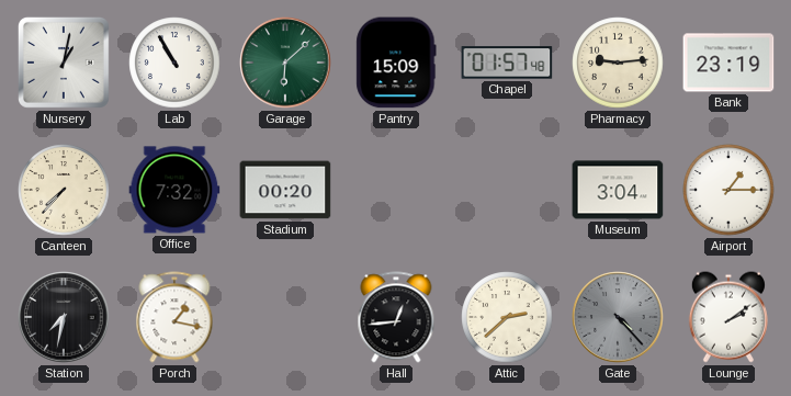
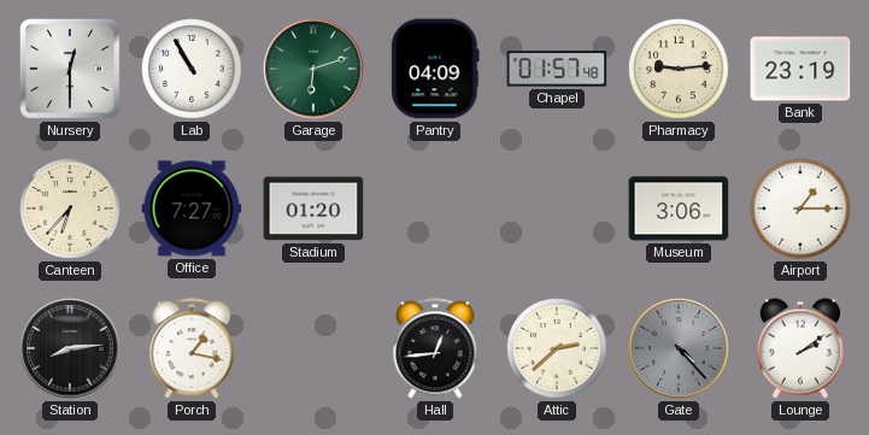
Nursery: 1:02 -> 12:30 (70, 69)
Garage: 6:08 -> 6:12 (313, 69)
Pantry: 15:09 -> 04:09 (435, 69)
Canteen: 7:37 -> 6:37 (70, 208)
Office: 7:32 -> 7:27 (192, 208)
Stadium: 00:20 -> 01:20 (313, 208)
Museum: 3:04 -> 3:06 (679, 208)
Station: 7:32 -> 8:14 (70, 348)
